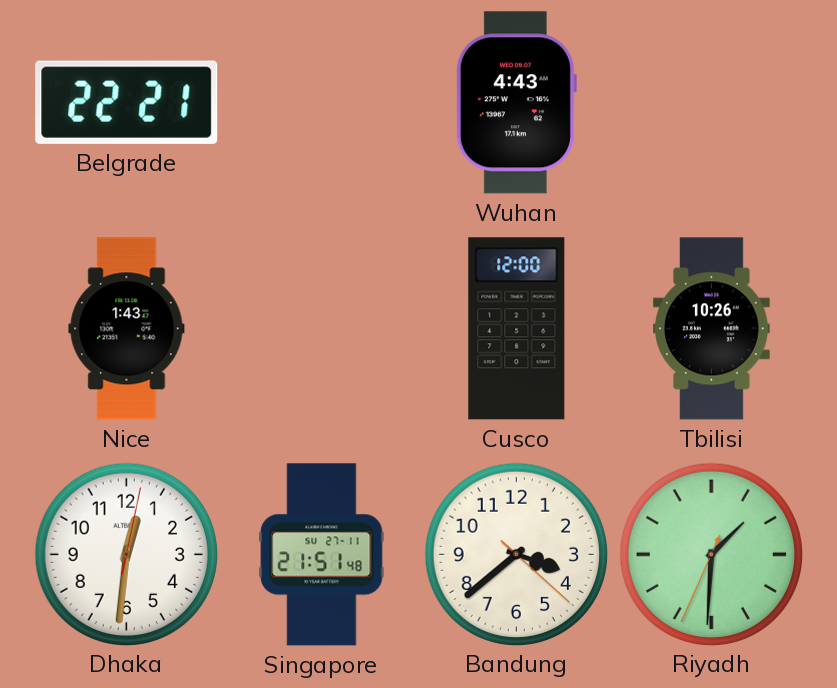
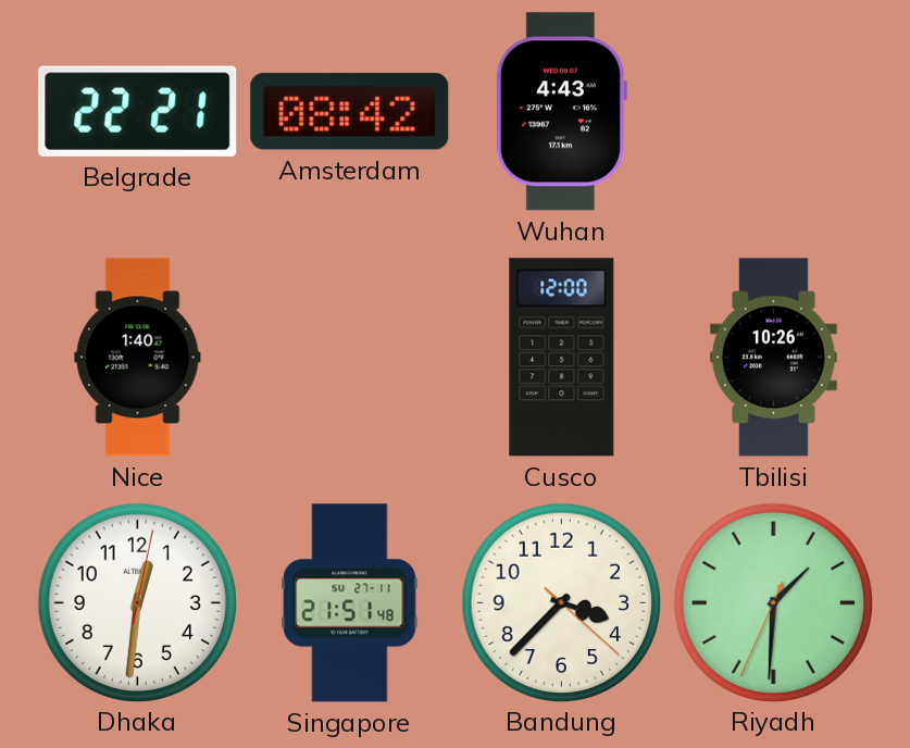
Amsterdam: none -> 08:42 (350, 112)
Nice: 1:43 -> 1:40 (138, 358)
Bandung: 3:38 -> 3:37 (561, 602)
